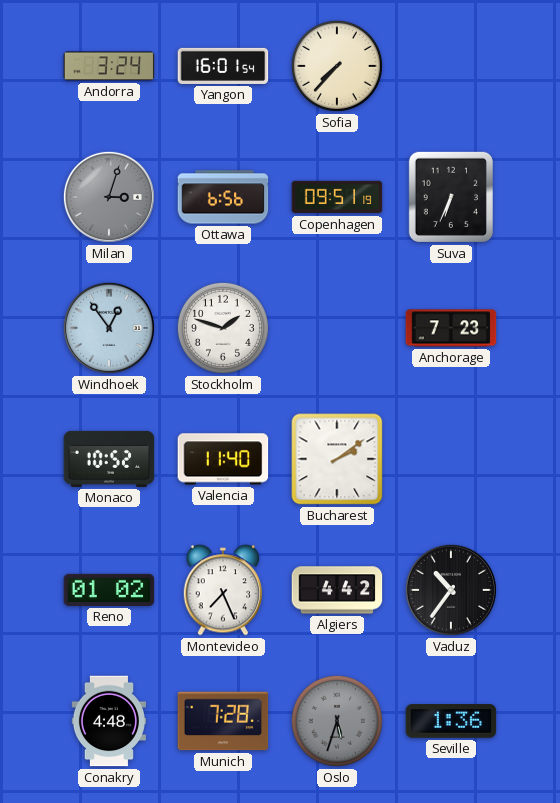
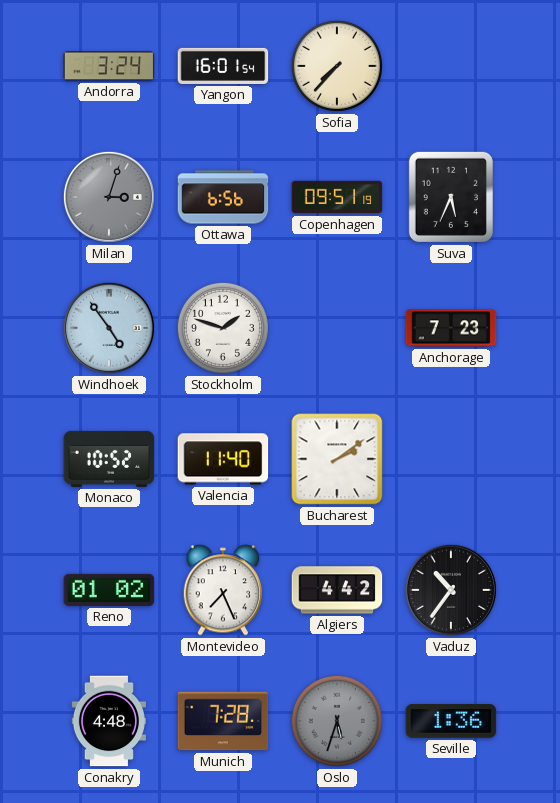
Suva: 6:34 -> 5:34 (451, 197)
Windhoek: 12:54 -> 4:54 (109, 328)
